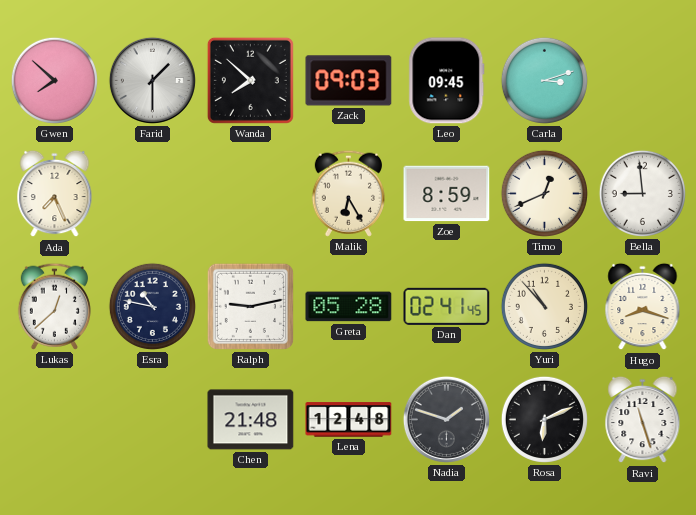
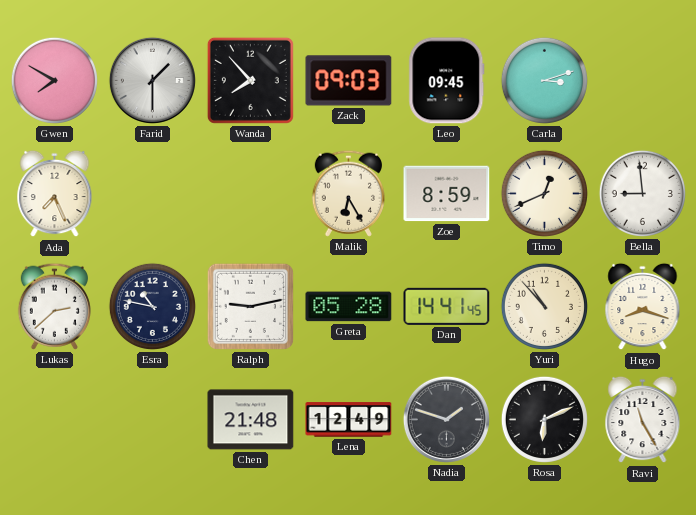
Gwen: 7:52 -> 7:50 (54, 80)
Wanda: 7:52 -> 7:53 (250, 80)
Lukas: 12:38 -> 2:38 (54, 306)
Dan: 02:41 -> 14:41 (447, 306)
Lena: 12:48 -> 12:49 (349, 420)
Ravi: 11:27 -> 11:25 (643, 420)
